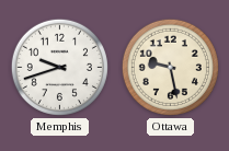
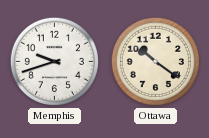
Ottawa: 9:28 -> 10:21 (155, 61)
